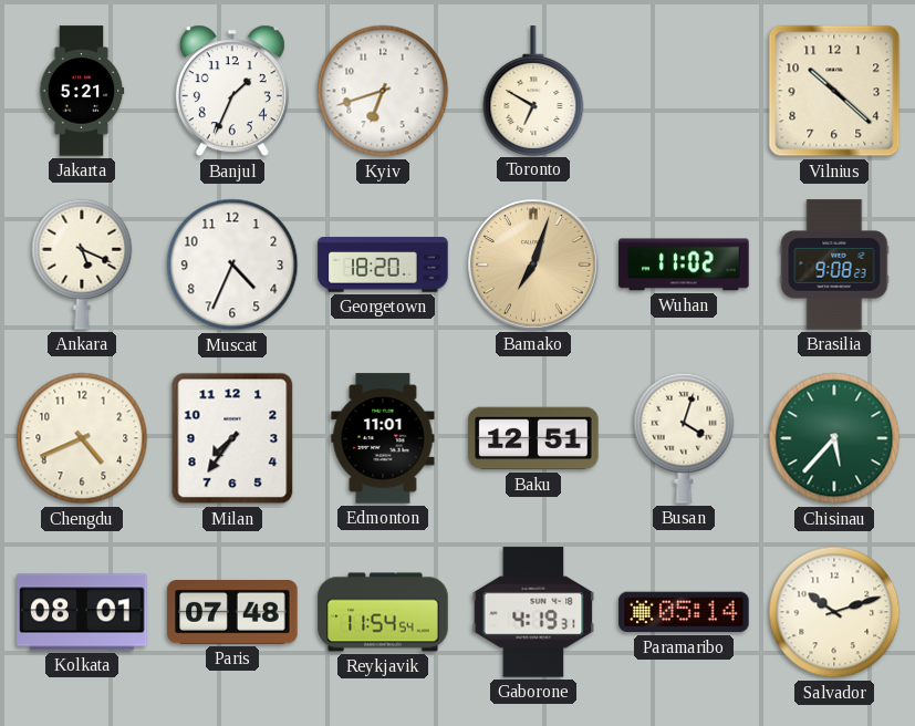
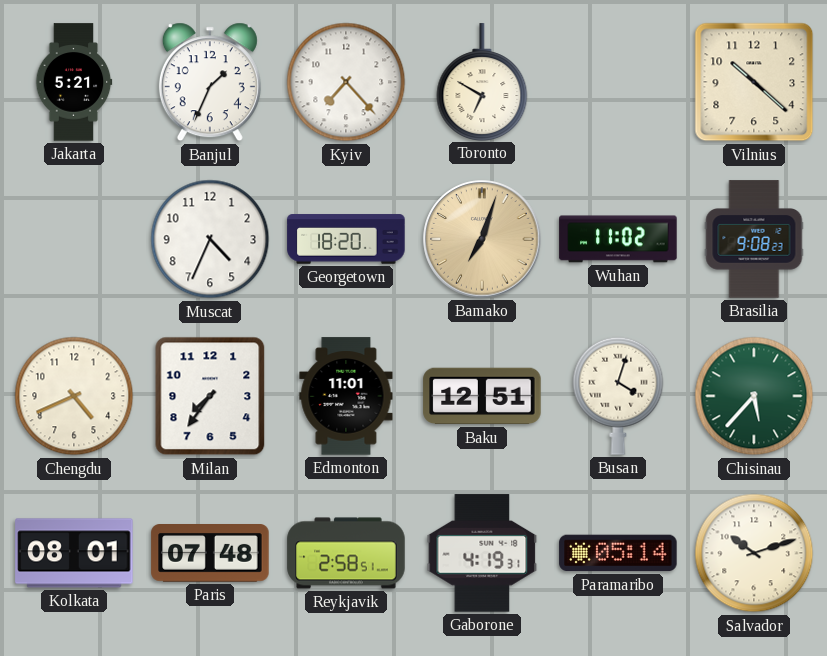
Kyiv: 6:42 -> 7:23 (346, 82)
Ankara: 5:19 -> none (82, 265)
Reykjavik: 11:54 -> 2:58 (346, 553)
